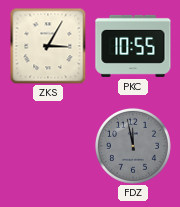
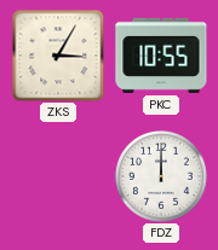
FDZ: 11:58 -> 12:00 (161, 176)
FDZ dial: grey -> white (161, 176)
